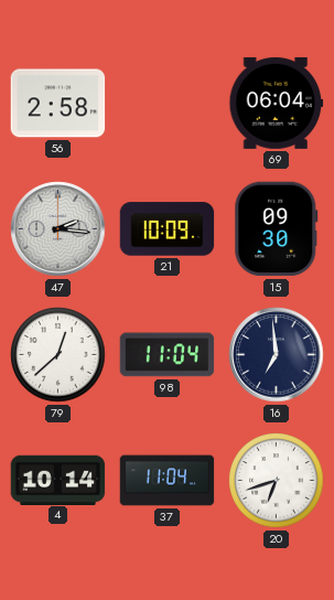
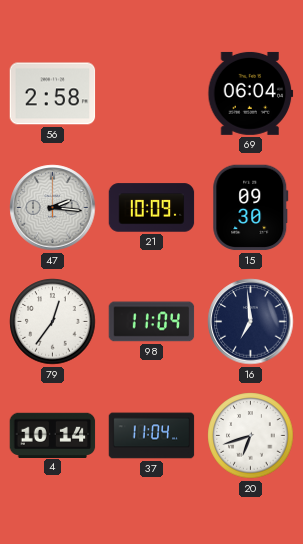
79: 12:38 -> 12:36 (53, 322)
